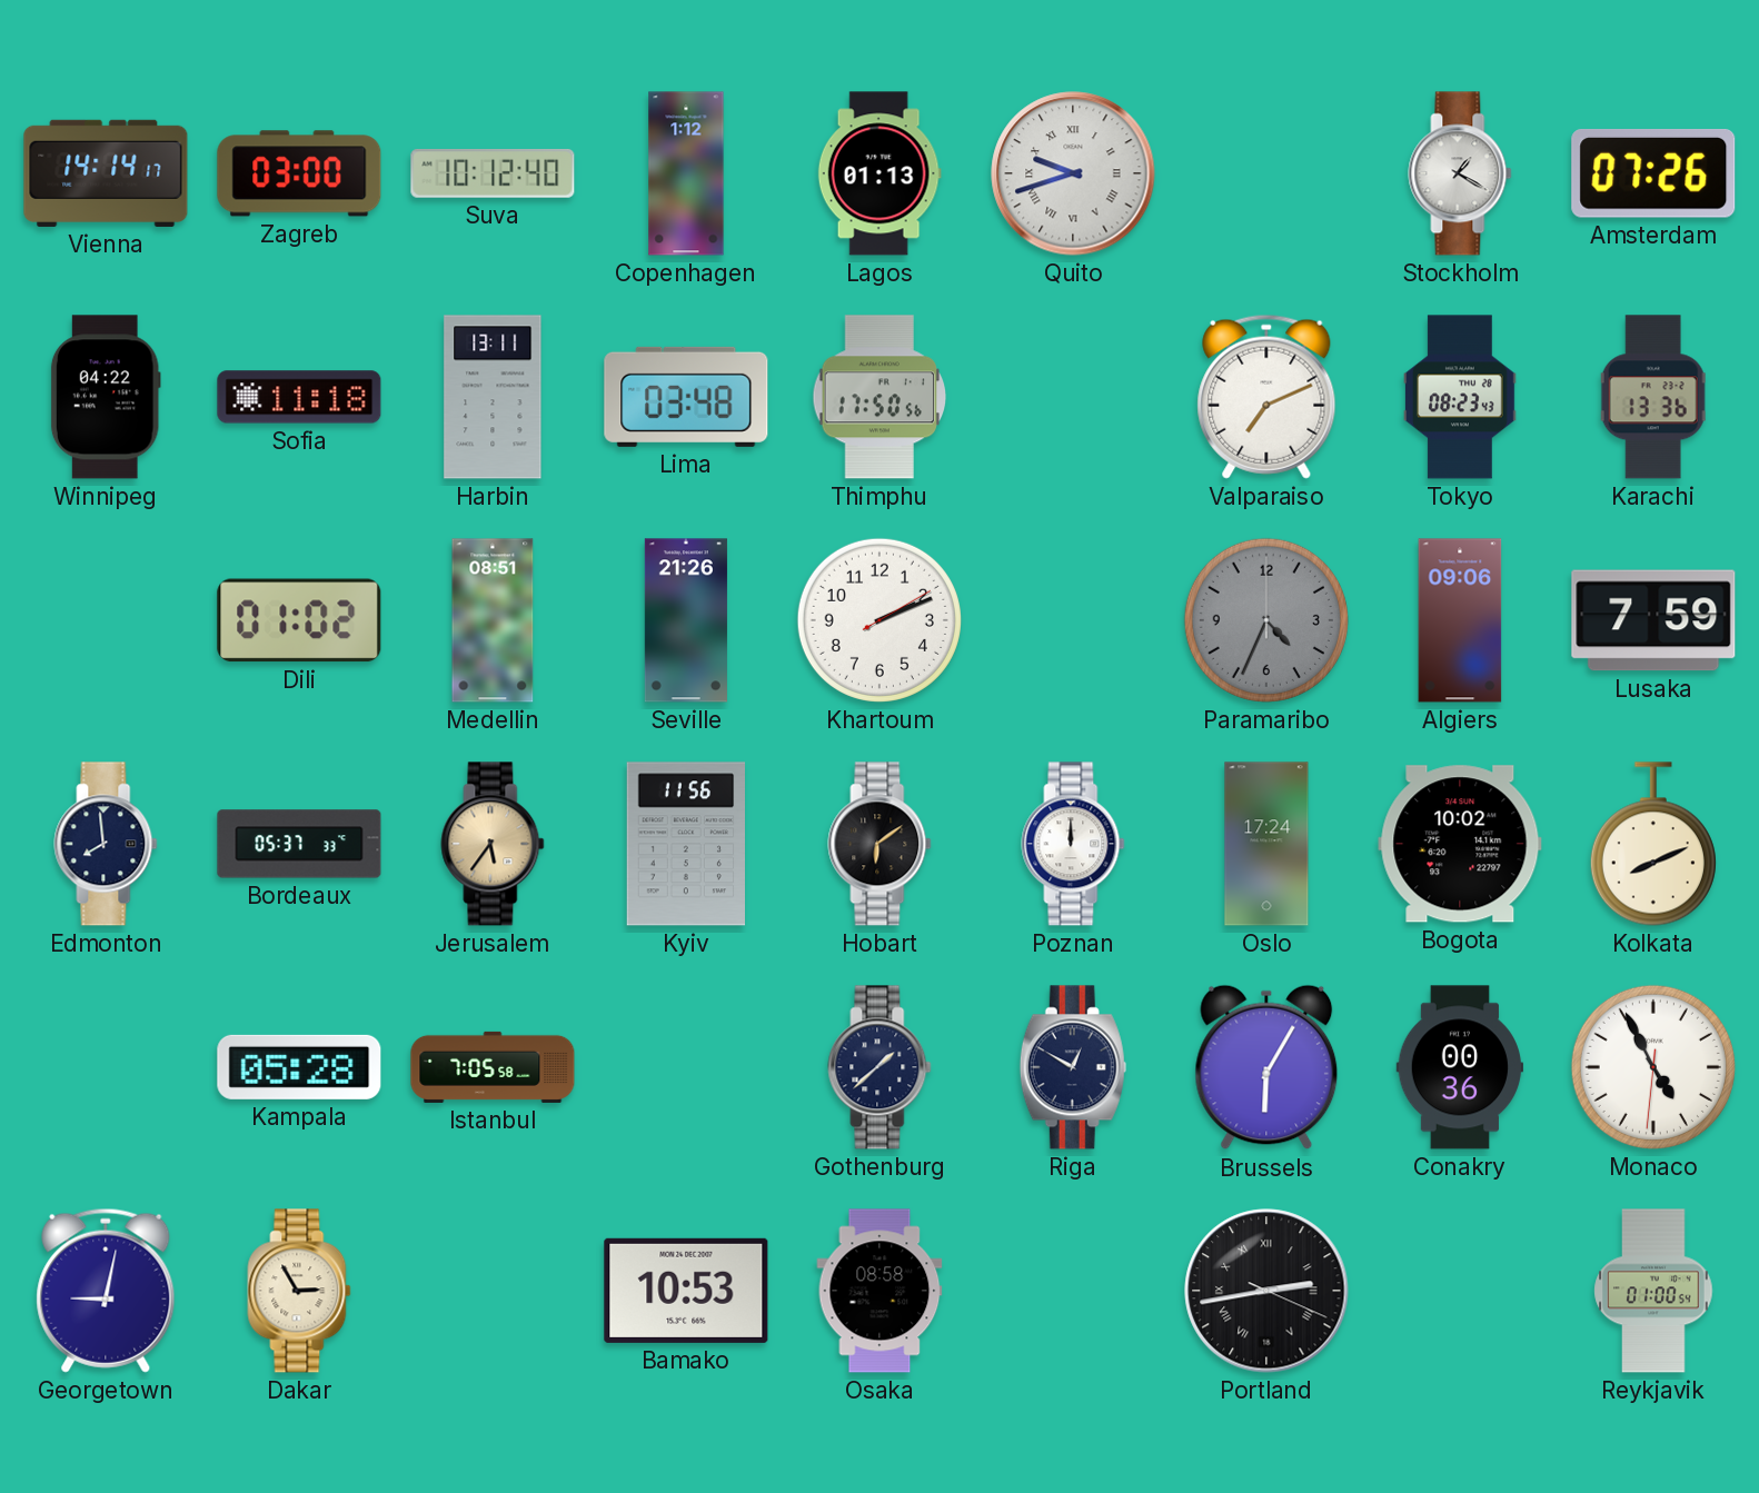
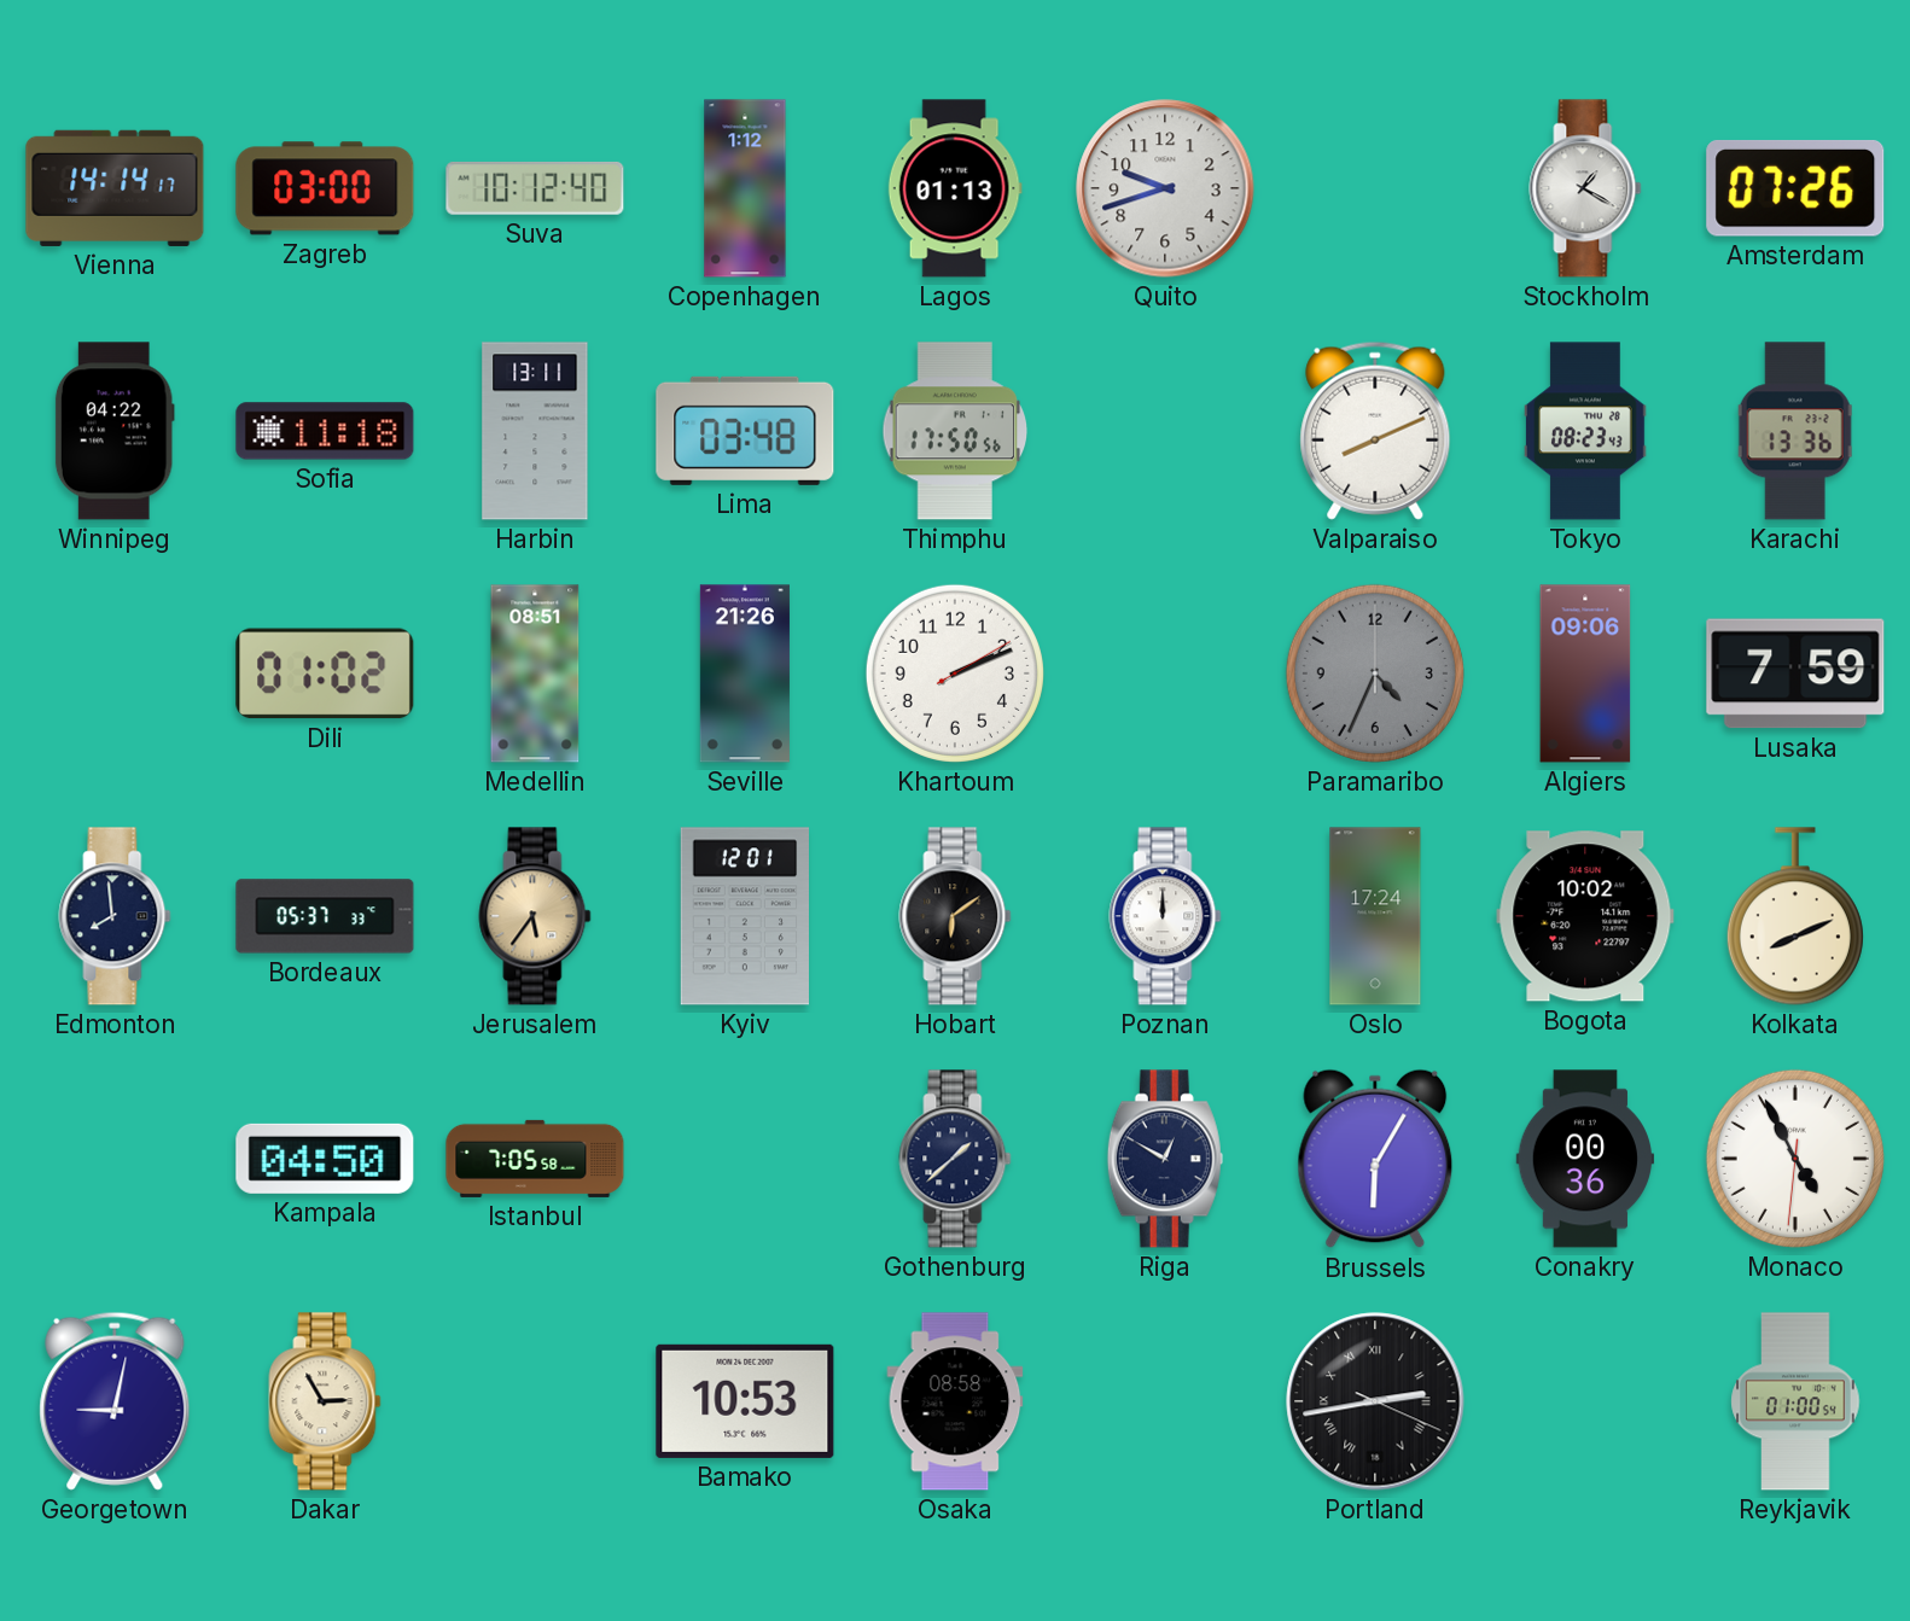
Quito numerals: Roman -> Arabic (1165, 188)
Valparaiso: 7:11 -> 8:11 (1375, 431)
Kyiv: 11:56 -> 12:01 (745, 916)
Kampala: 05:28 -> 04:50 (325, 1159)
